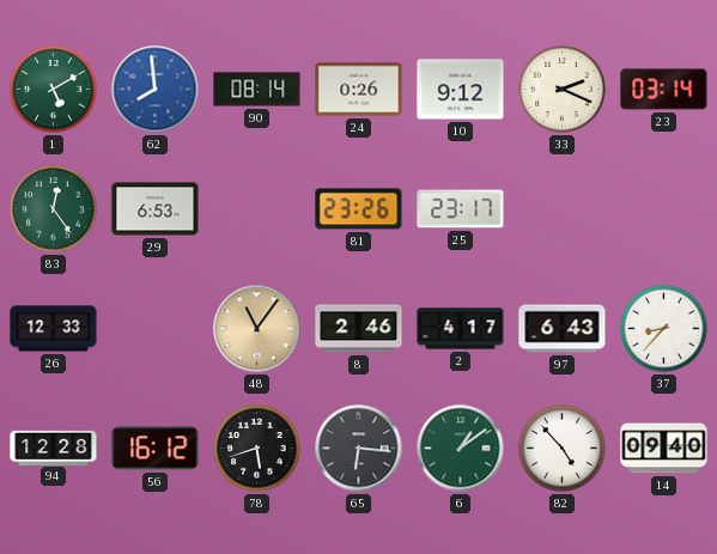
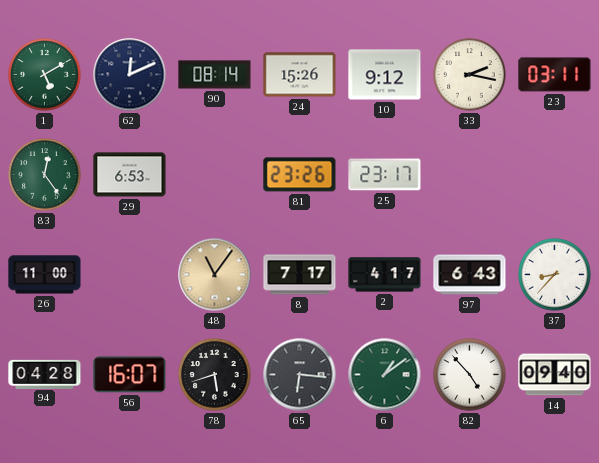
62: 7:59 -> 12:11 (130, 75)
62 dial: blue -> navy (130, 75)
24: 0:26 -> 15:26 (300, 75)
33: 2:19 -> 2:17 (470, 75)
23: 03:14 -> 03:11 (555, 75)
26: 12:33 -> 11:00 (45, 275)
8: 2:46 -> 7:17 (300, 275)
94: 12:28 -> 04:28 (45, 374)
56: 16:12 -> 16:07 (130, 375)
